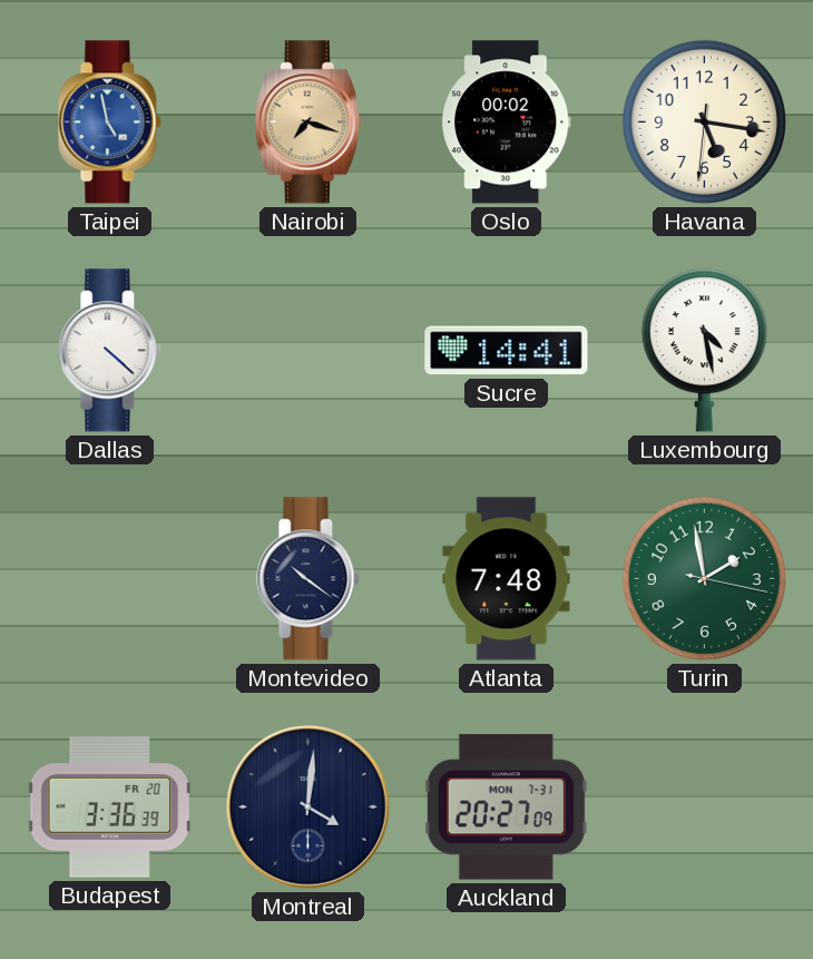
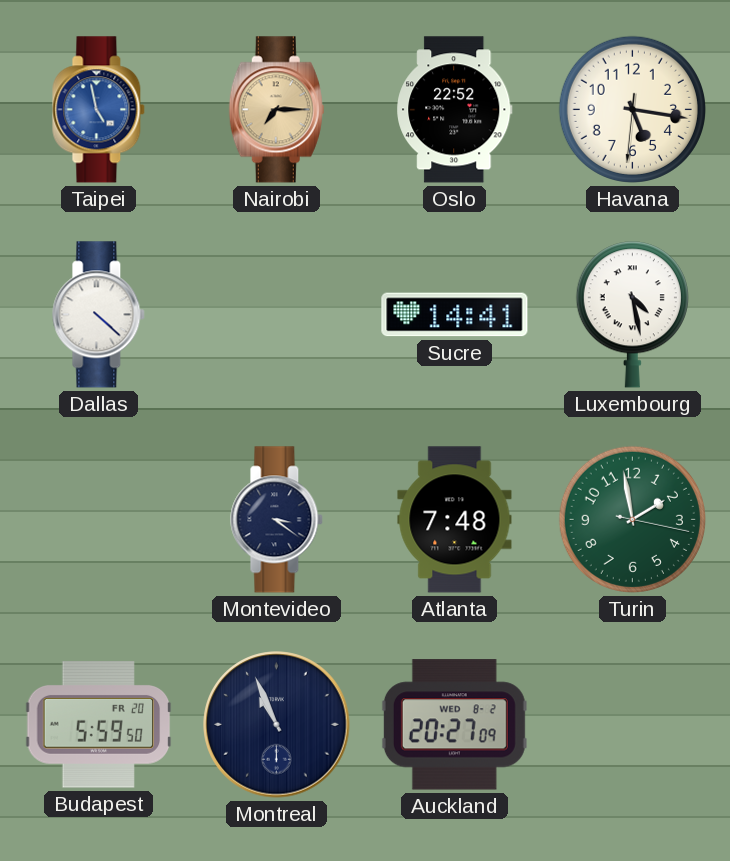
Nairobi: 7:18 -> 7:15 (276, 110)
Oslo: 00:02 -> 22:52 (455, 110)
Montevideo: 10:21 -> 3:21 (277, 520)
Budapest: 3:36 -> 5:59 (99, 725)
Montreal: 4:01 -> 10:56 (277, 725)
Auckland date: MON 7-31 -> WED 8-2 (454, 725)
